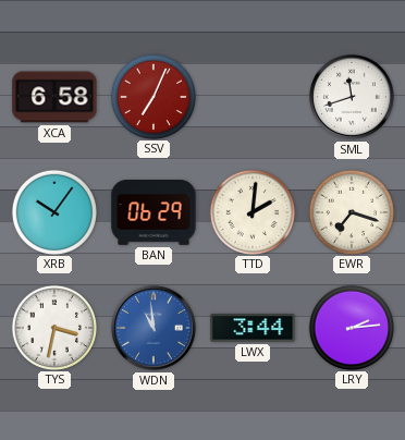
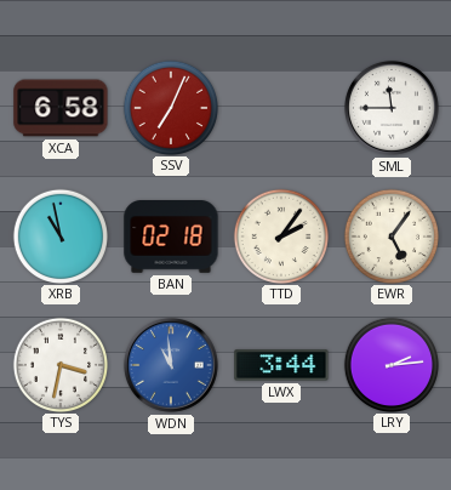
SML: 11:42 -> 11:45 (392, 108)
XRB: 10:06 -> 10:58 (59, 235)
BAN: 06:29 -> 02:18 (171, 237)
TTD: 2:01 -> 2:06 (280, 235)
EWR: 7:18 -> 5:06 (390, 235)
